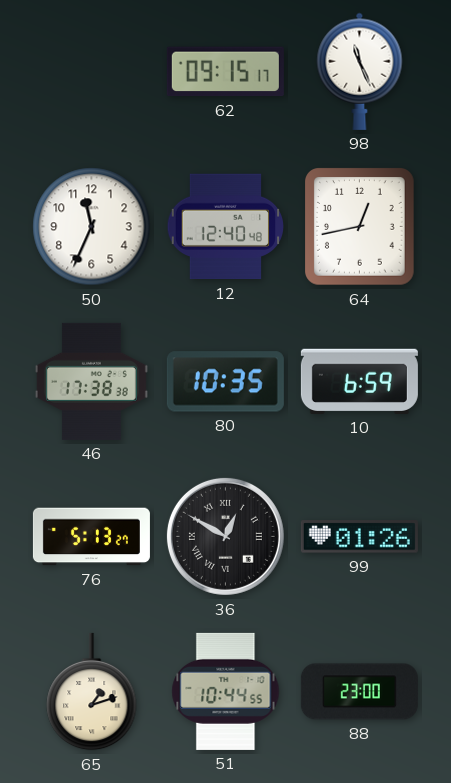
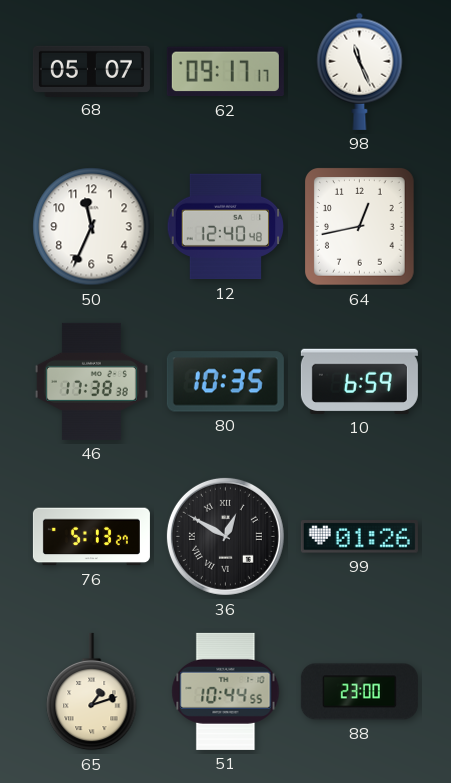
68: none -> 05:07 (91, 71)
62: 09:15 -> 09:17 (225, 72)
